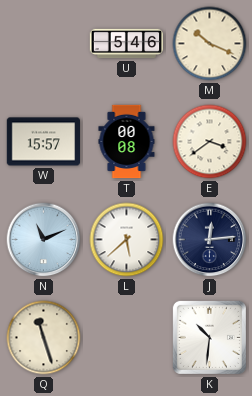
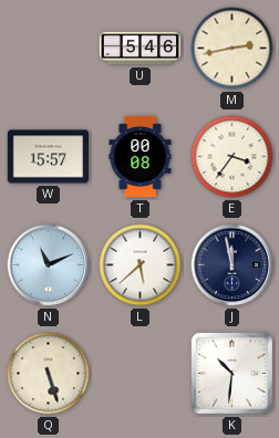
M: 10:19 -> 2:43 (232, 49)
E: 3:39 -> 3:36 (232, 157)
J: 12:14 -> 11:58 (232, 265)
Q: 11:27 -> 5:27 (49, 374)
